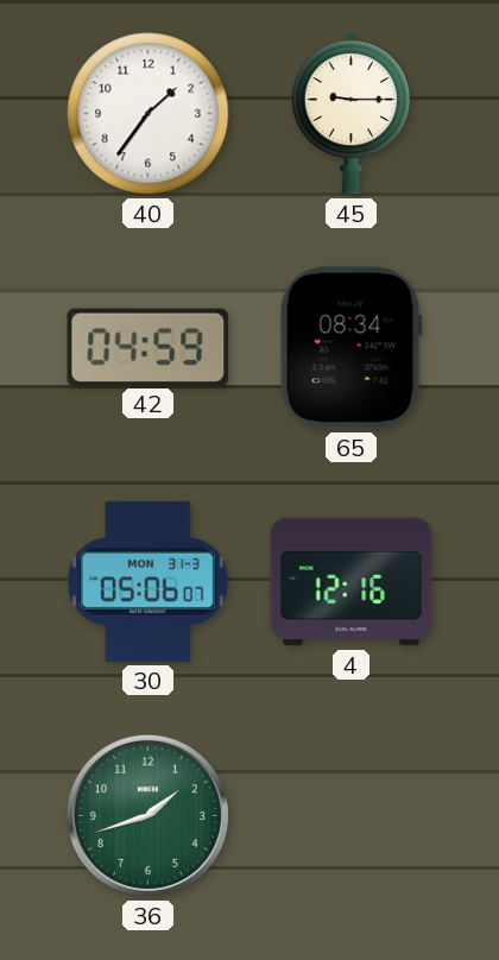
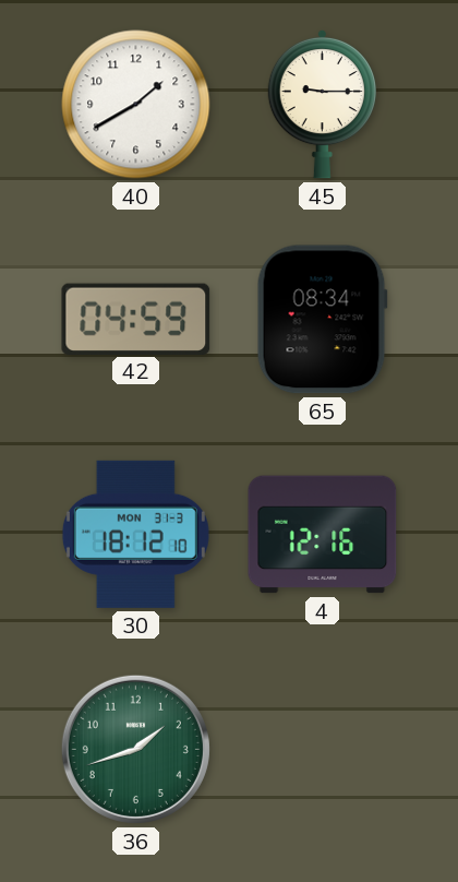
40: 1:36 -> 1:40 (136, 105)
30: 05:06 -> 18:12 (135, 534)
